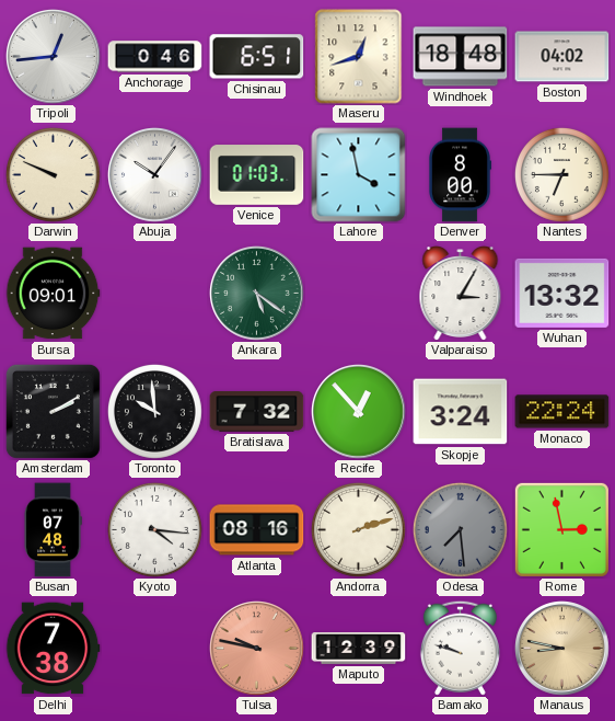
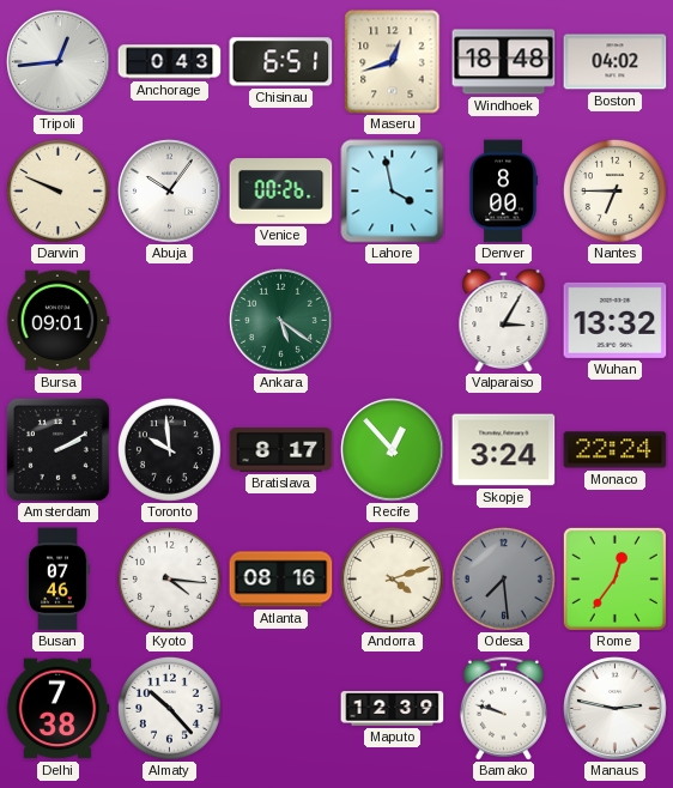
Anchorage: 0:46 -> 0:43 (170, 62)
Venice: 01:03 -> 00:26 (281, 192)
Bratislava: 7:32 -> 8:17 (281, 450)
Busan: 07:48 -> 07:46 (57, 580)
Andorra: 2:12 -> 4:12 (392, 578)
Rome: 2:58 -> 12:36 (614, 578)
Almaty: none -> 10:23 (169, 708)
Tulsa: 9:47 -> none (257, 649)
Manaus: 8:47 -> 2:47 (616, 709)
Manaus dial: champagne -> white (616, 709)
